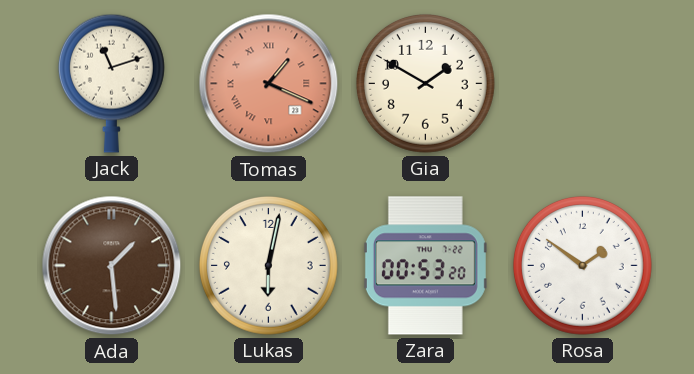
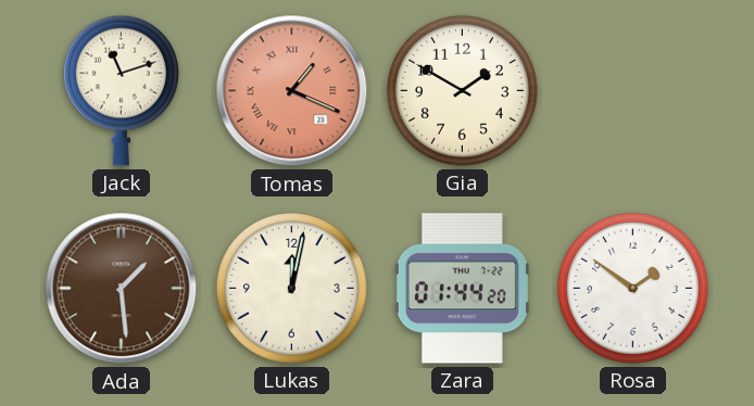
Lukas: 6:02 -> 12:02 (291, 288)
Zara: 00:53 -> 01:44 (462, 289)
